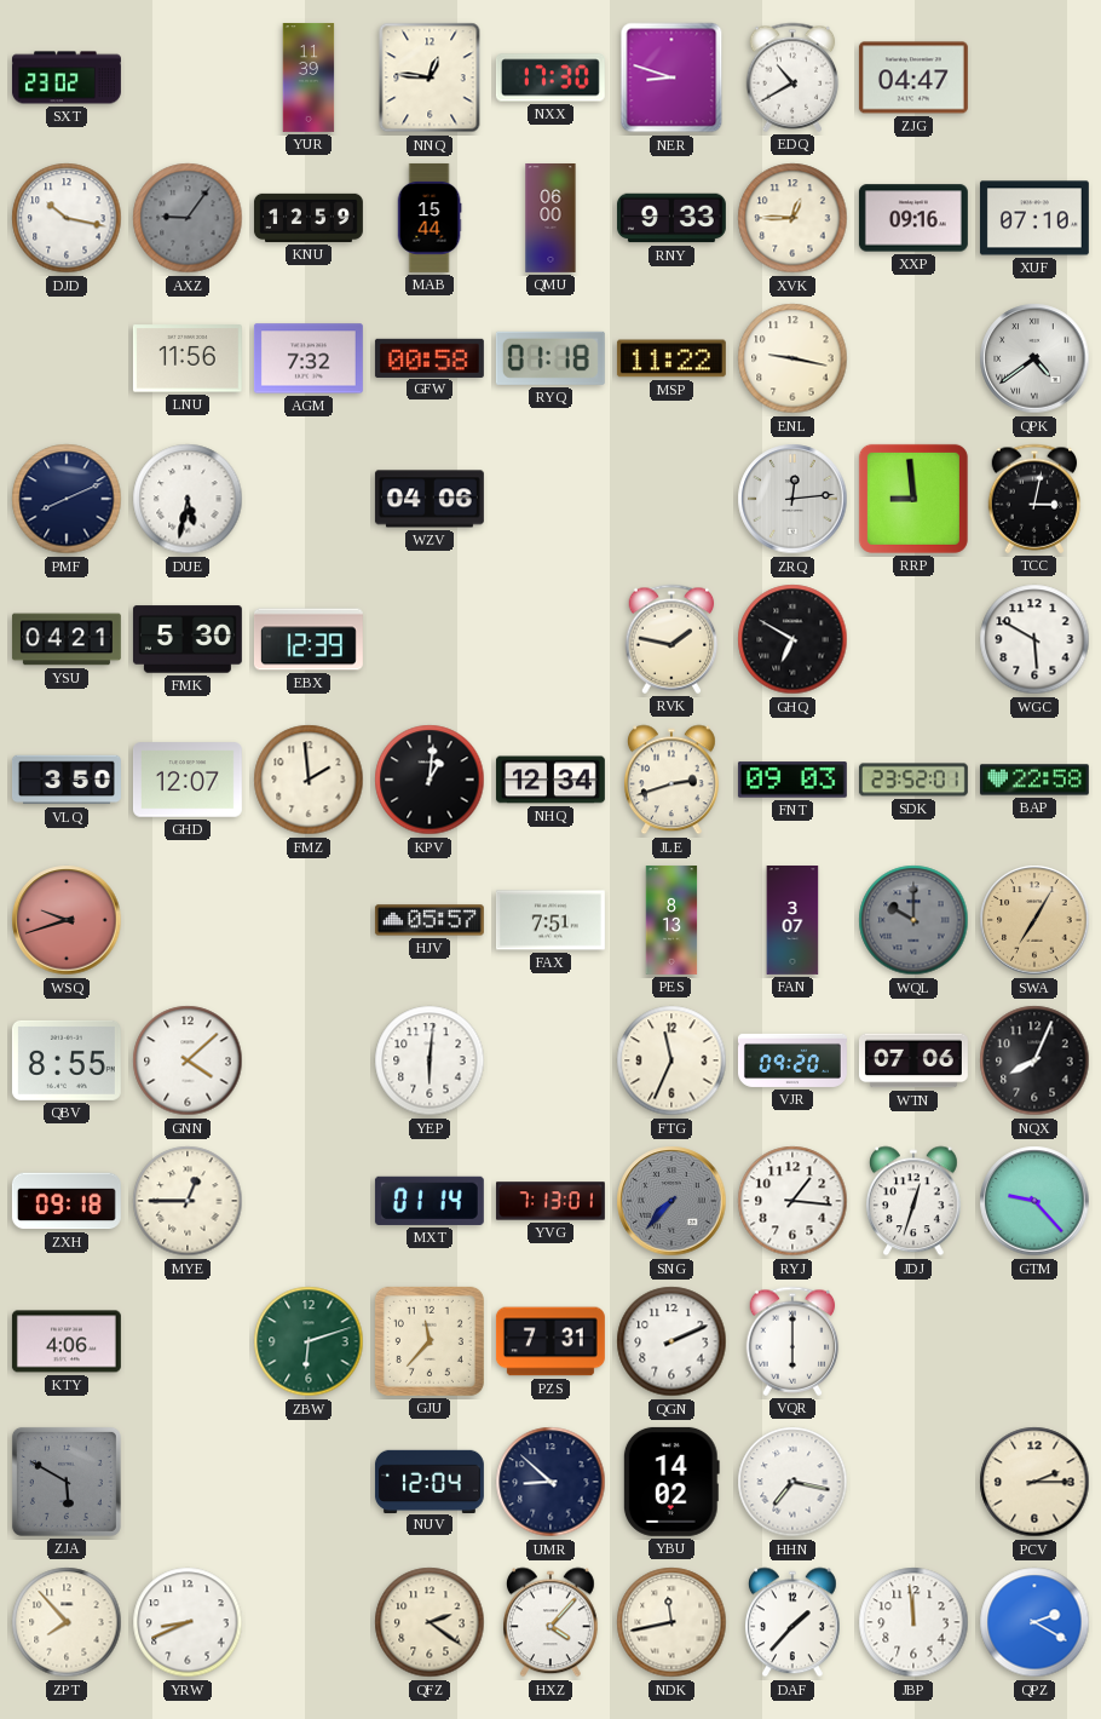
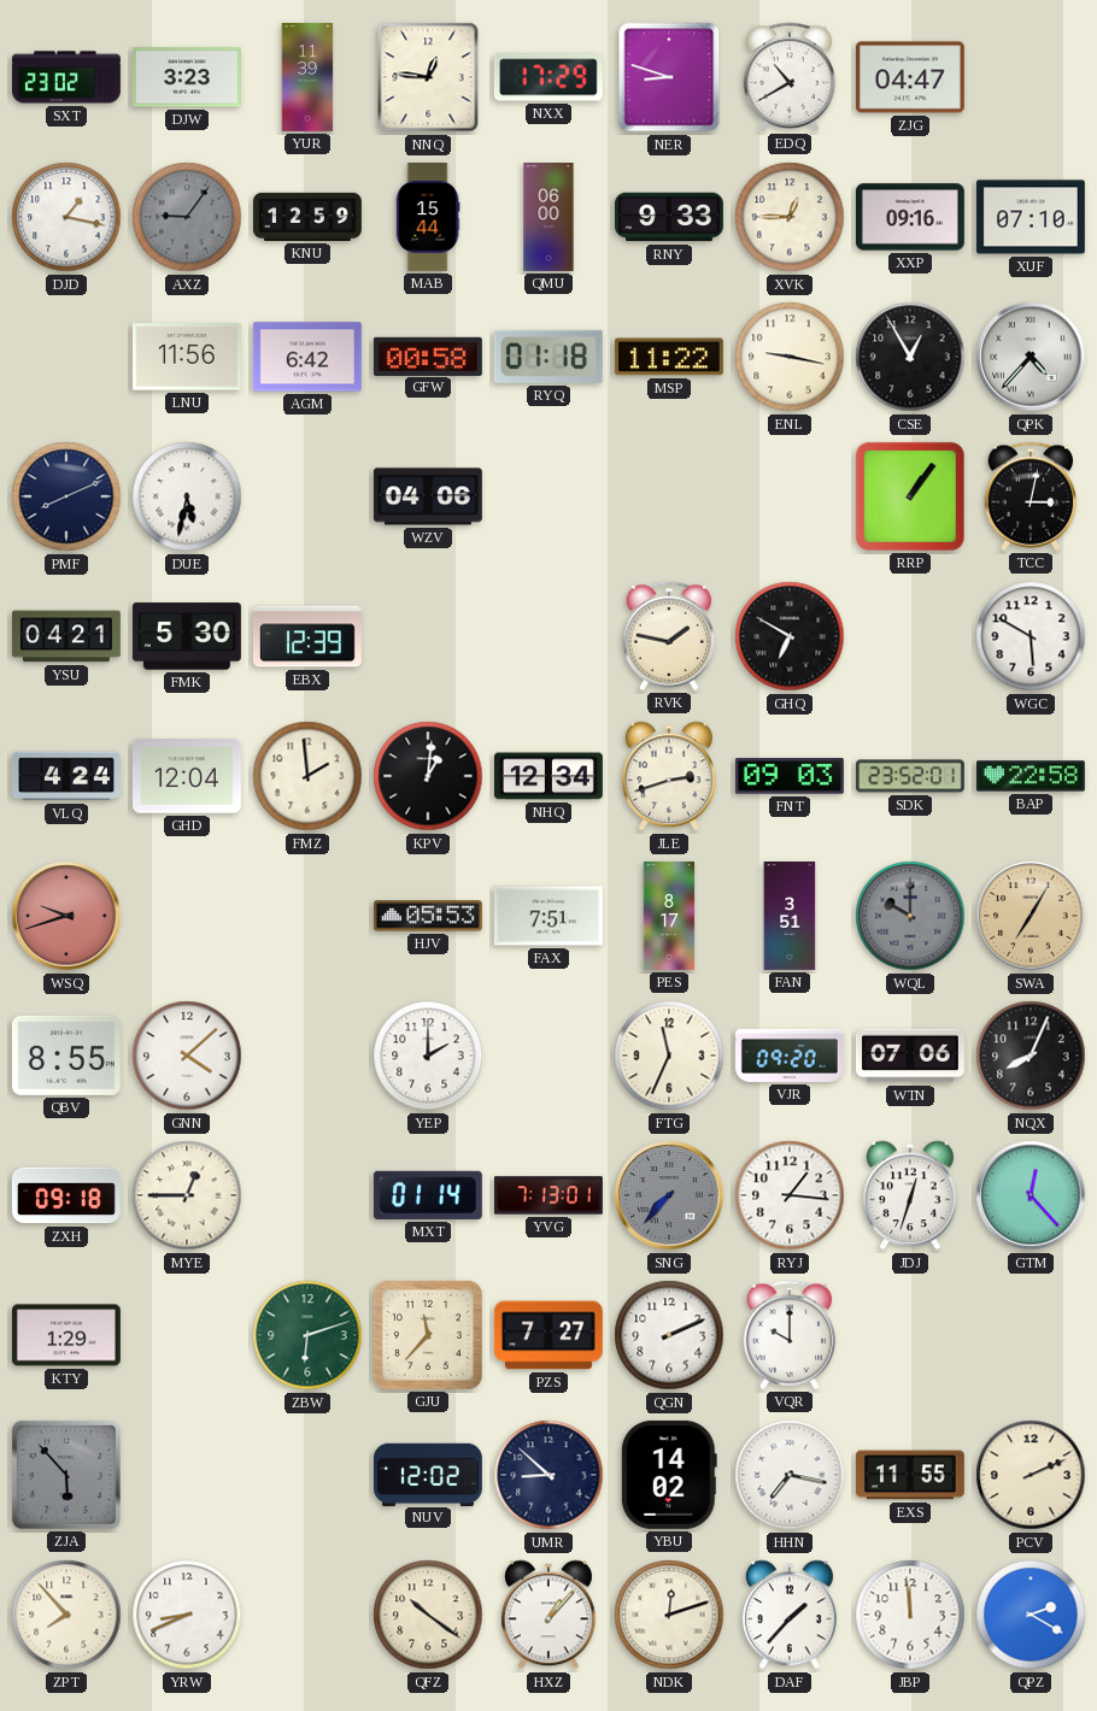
DJW: none -> 3:23 (187, 77)
NXX: 17:30 -> 17:29 (548, 77)
DJD: 10:17 -> 1:17 (66, 217)
AGM: 7:32 -> 6:42 (307, 357)
CSE: none -> 12:55 (910, 357)
QPK: 4:39 -> 4:37 (1031, 357)
ZRQ: 12:14 -> none (792, 499)
RRP: 8:59 -> 1:06 (910, 496)
VLQ: 3:50 -> 4:24 (66, 776)
GHD: 12:07 -> 12:04 (187, 776)
HJV: 05:57 -> 05:53 (428, 916)
PES: 8:13 -> 8:17 (669, 917)
FAN: 3:07 -> 3:51 (790, 917)
YEP: 6:01 -> 2:00 (428, 1056)
GTM: 9:23 -> 12:23 (1031, 1195)
KTY: 4:06 -> 1:29 (66, 1335)
PZS: 7:31 -> 7:27 (548, 1335)
VQR: 6:00 -> 10:00 (790, 1335)
ZJA: 5:50 -> 5:53 (66, 1475)
NUV: 12:04 -> 12:02 (428, 1474)
EXS: none -> 11:55 (910, 1475)
PCV: 2:15 -> 2:11 (1031, 1475)
QFZ: 2:21 -> 10:21 (428, 1615)
HXZ: 4:07 -> 1:07 (548, 1615)
NDK: 11:43 -> 12:12 (669, 1615)
